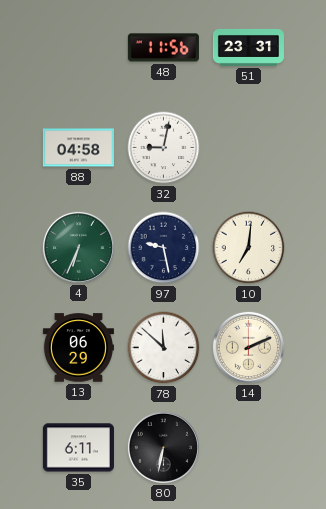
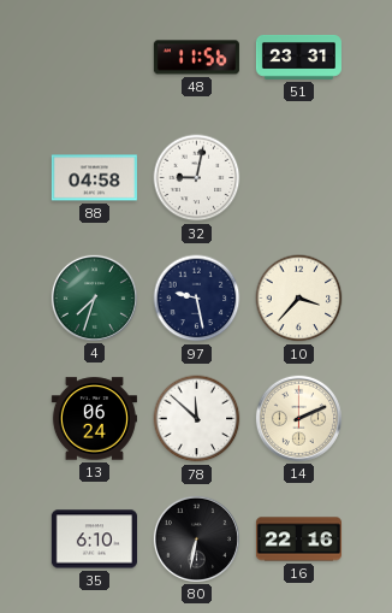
4: 6:34 -> 7:33 (94, 297)
10: 7:01 -> 3:37 (299, 299)
13: 06:29 -> 06:24 (94, 419)
35: 6:11 -> 6:10 (94, 540)
16: none -> 22:16 (298, 540)
